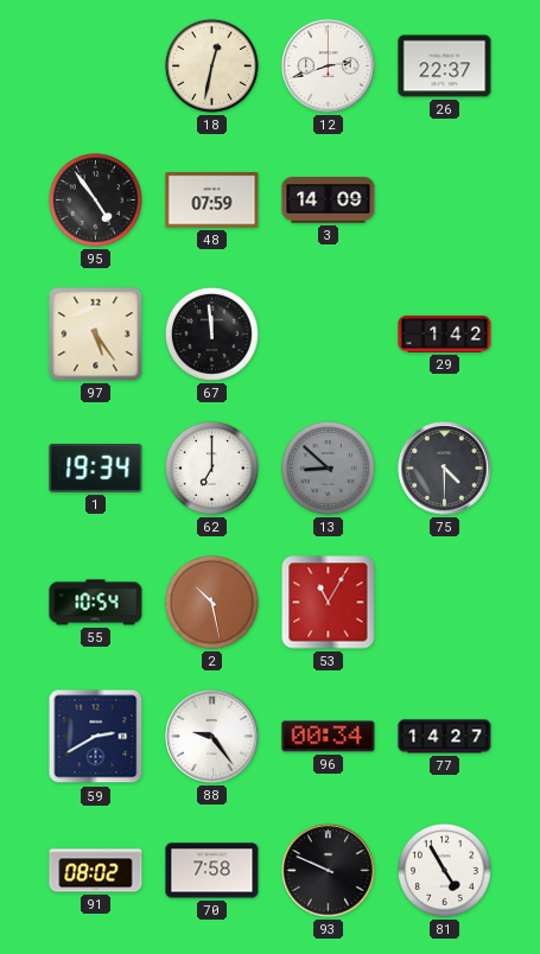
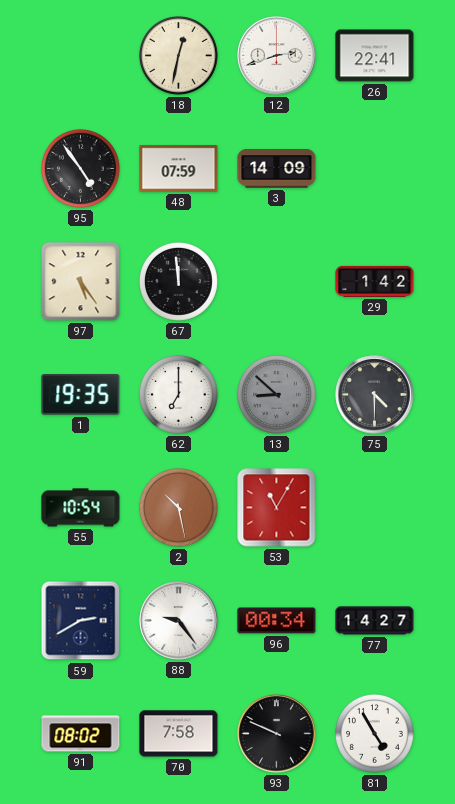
26: 22:37 -> 22:41 (375, 56)
1: 19:34 -> 19:35 (81, 395)
